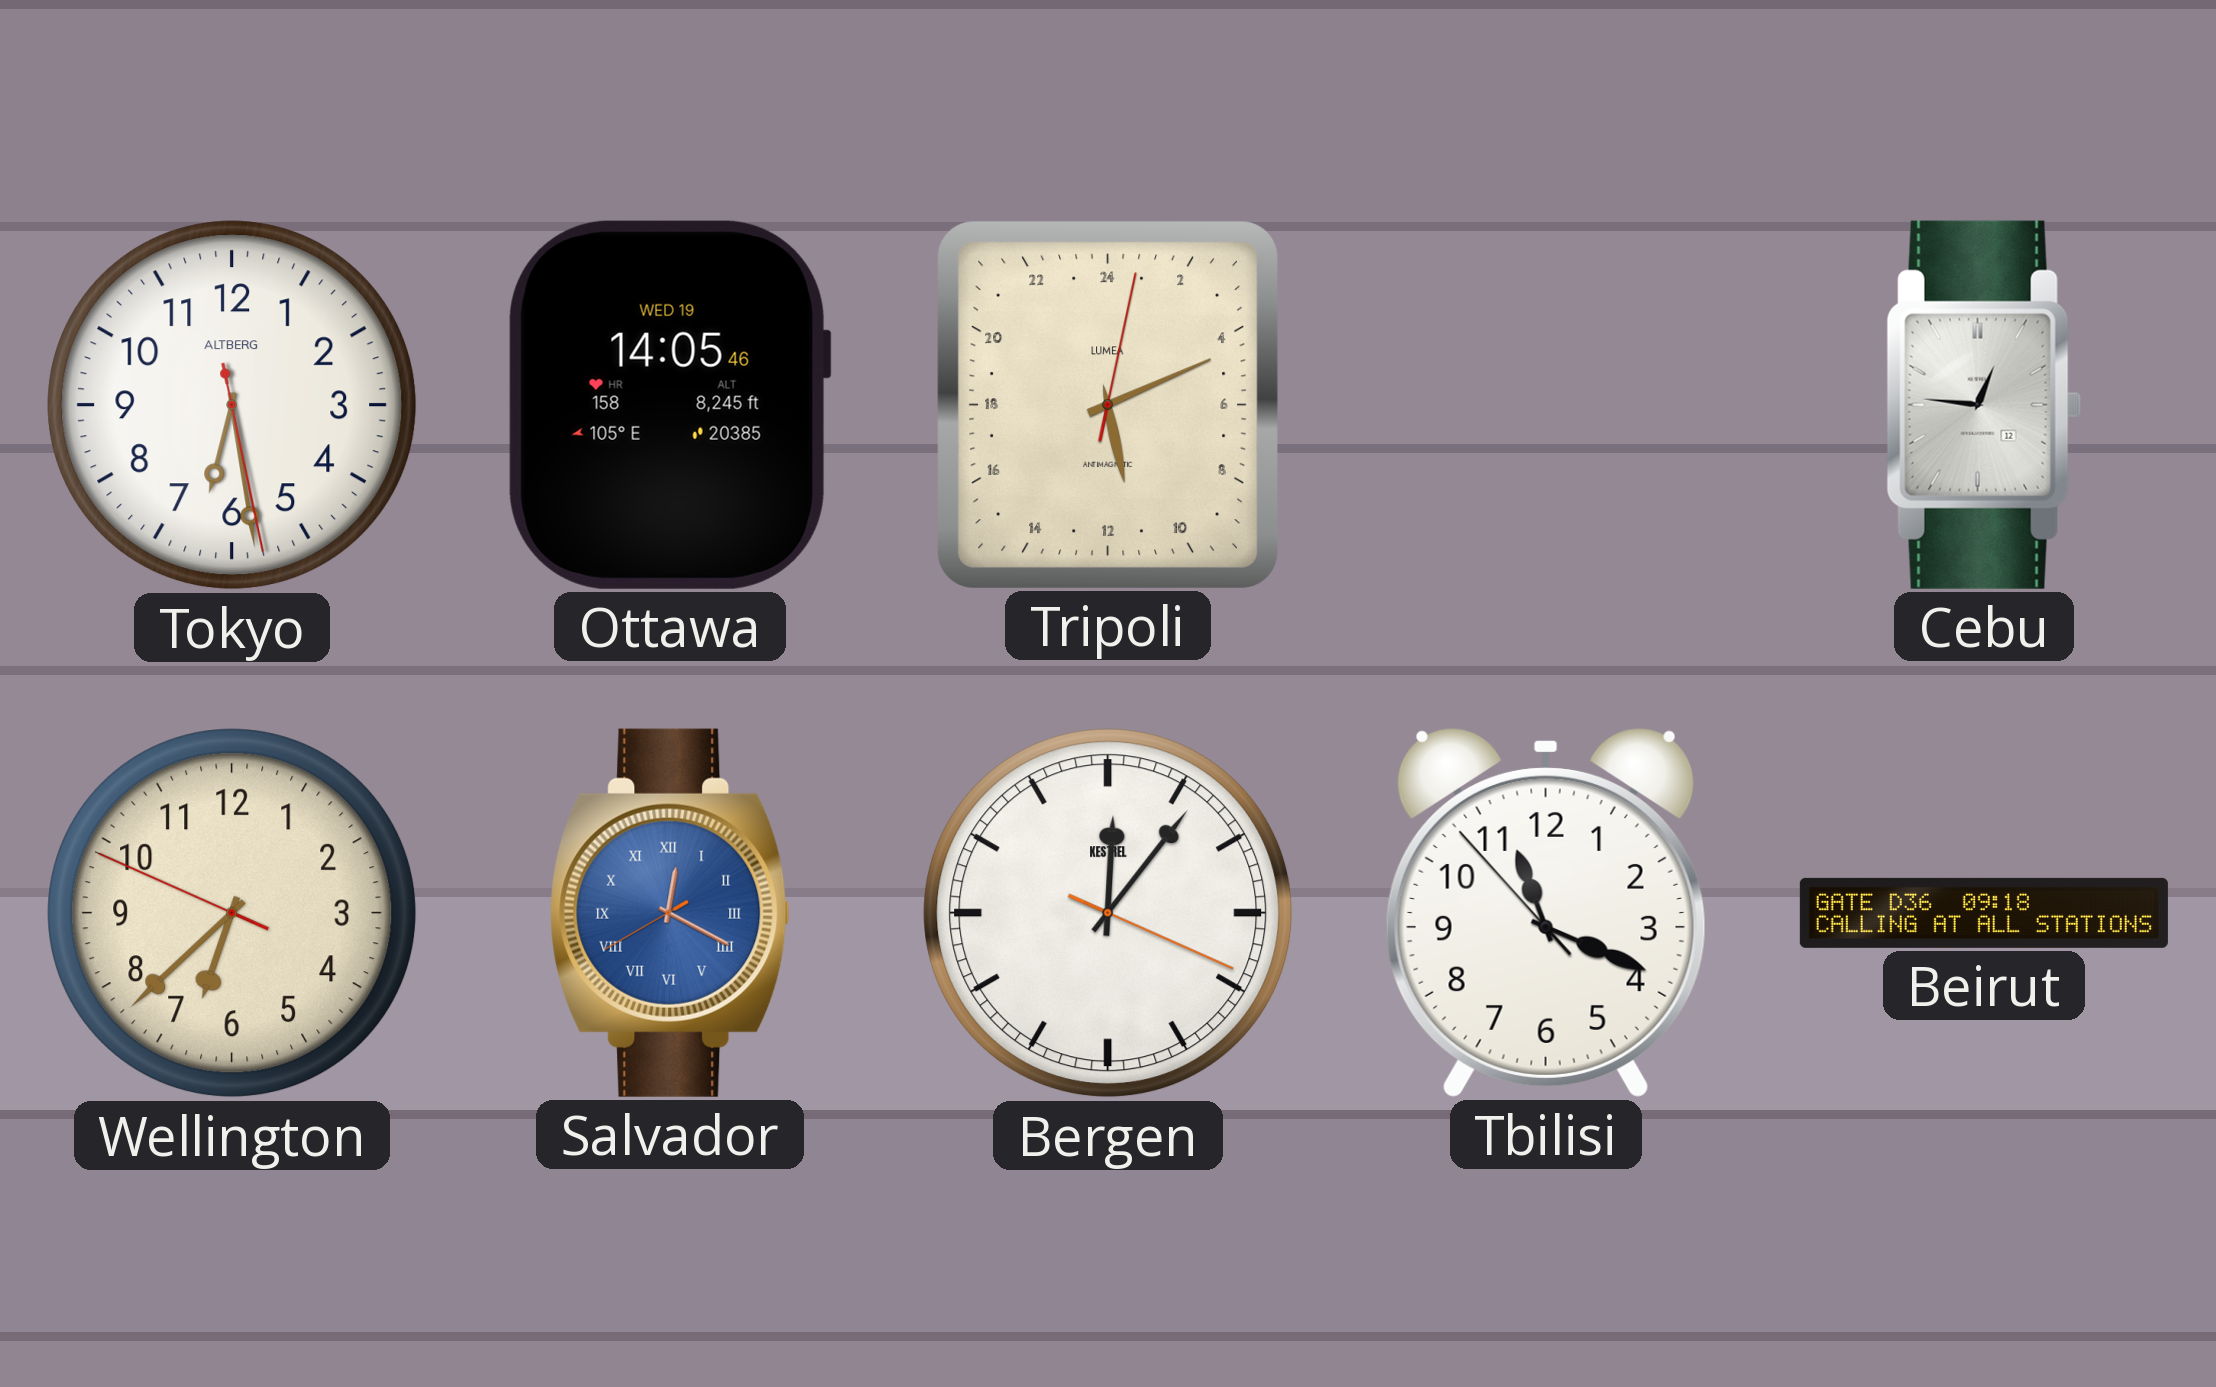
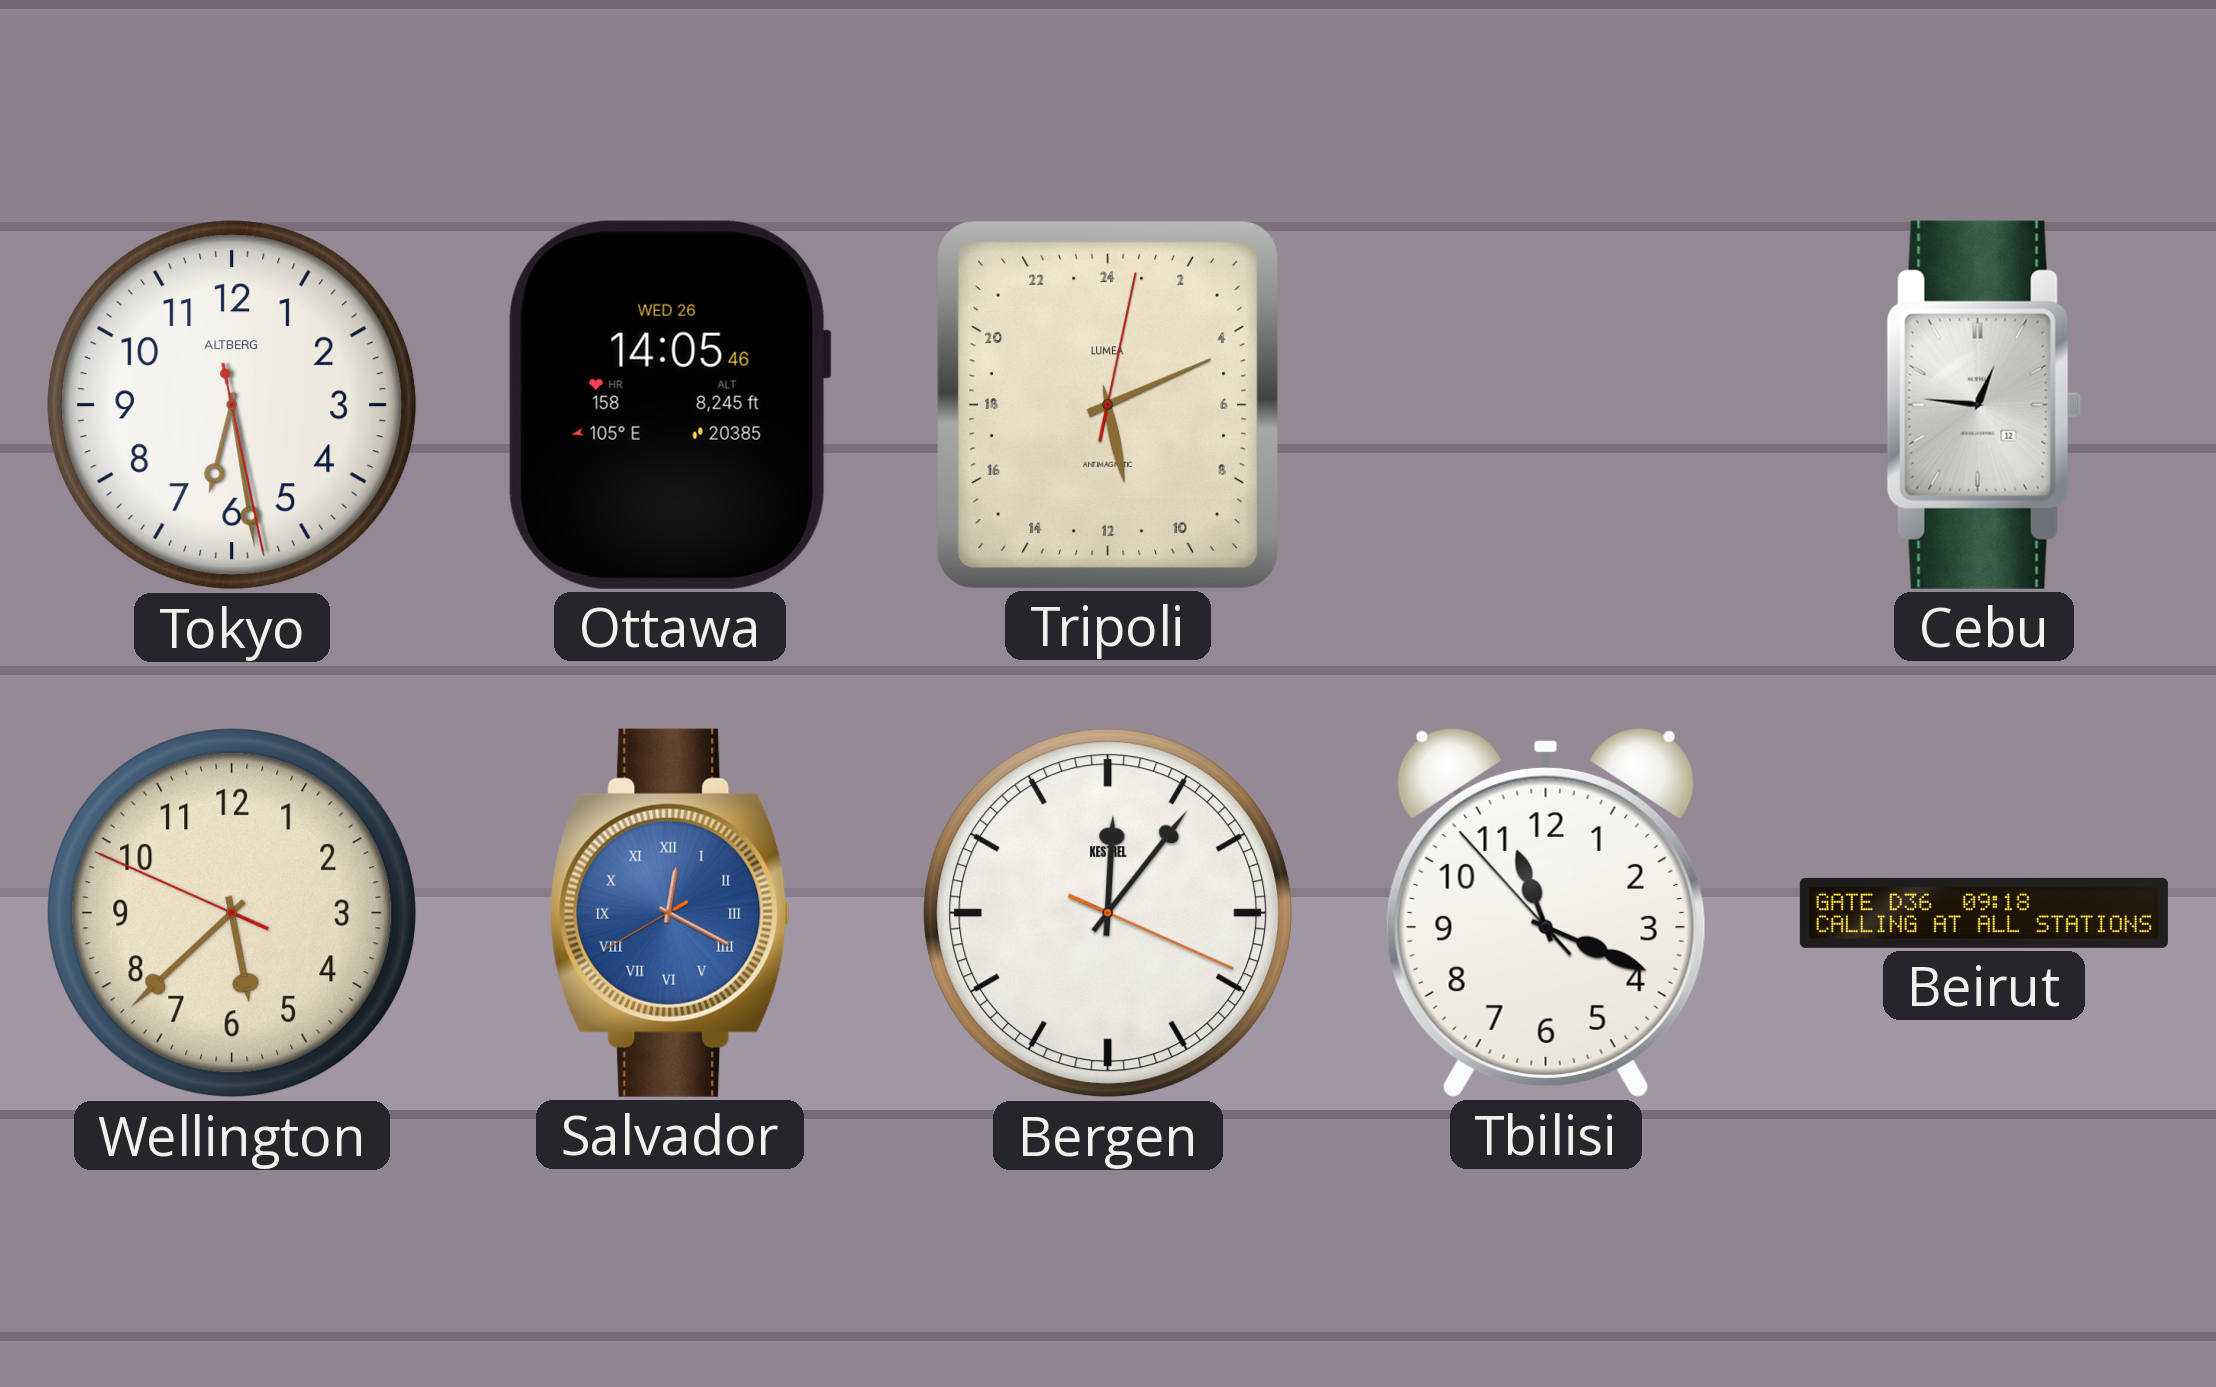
Ottawa date: WED 19 -> WED 26 (670, 405)
Wellington: 6:37 -> 5:37 (232, 913)
